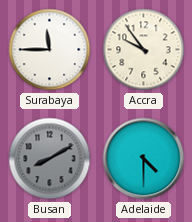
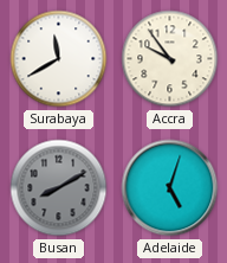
Surabaya: 11:45 -> 11:40 (59, 59)
Adelaide: 4:30 -> 5:03 (170, 188)
